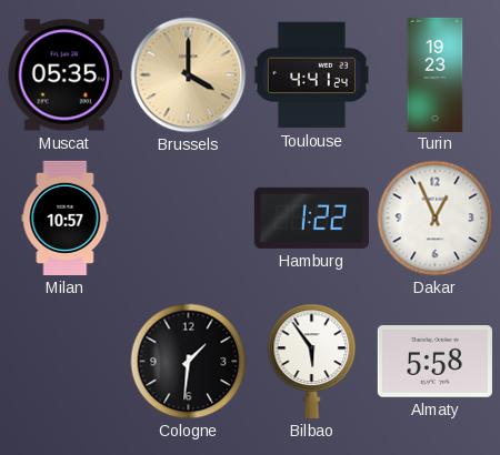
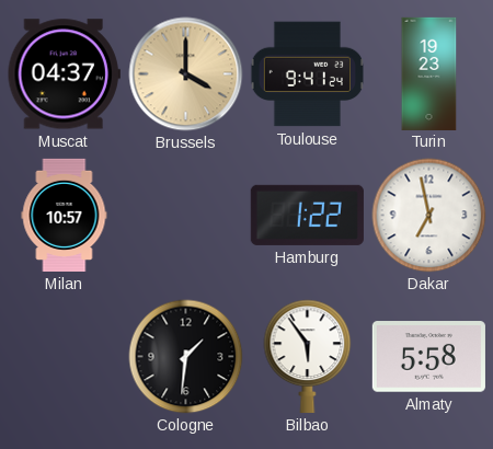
Muscat: 05:35 -> 04:37 (64, 74)
Toulouse: 4:41 -> 9:41 (307, 74)
Dakar: 12:56 -> 6:58 (429, 216)
